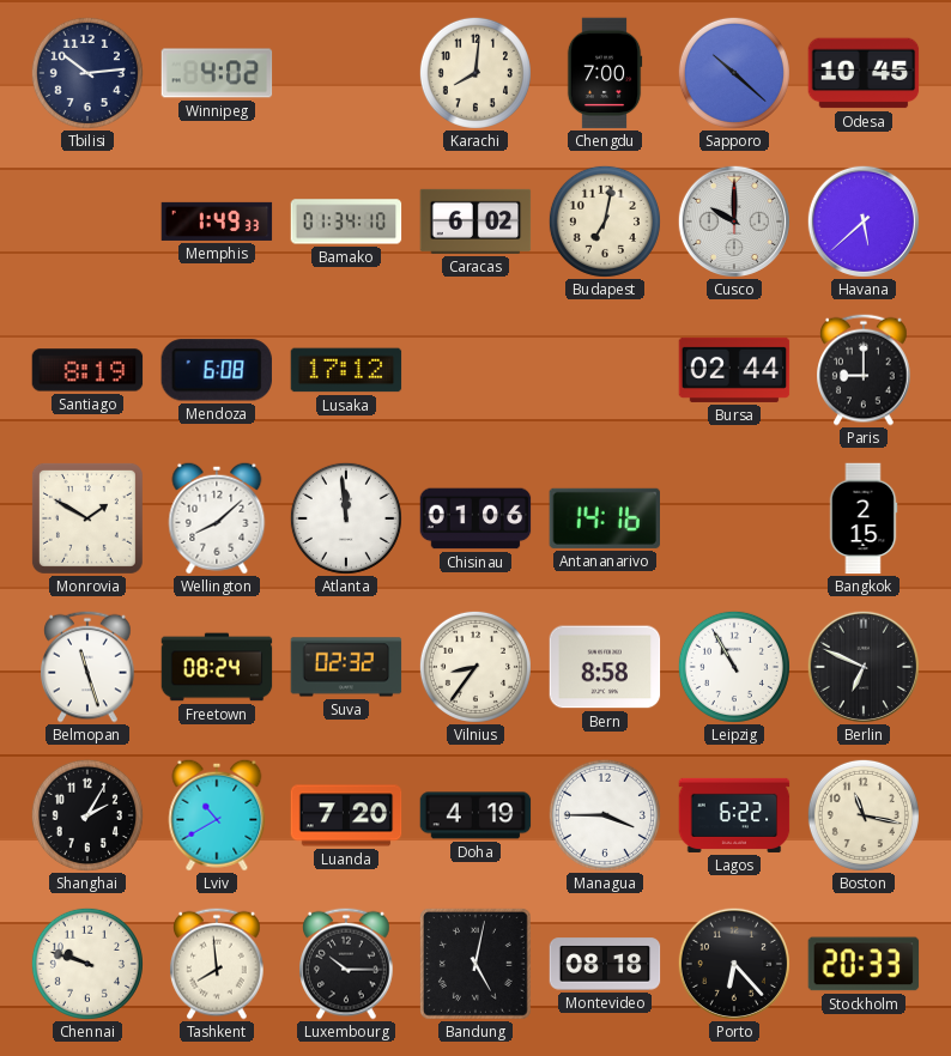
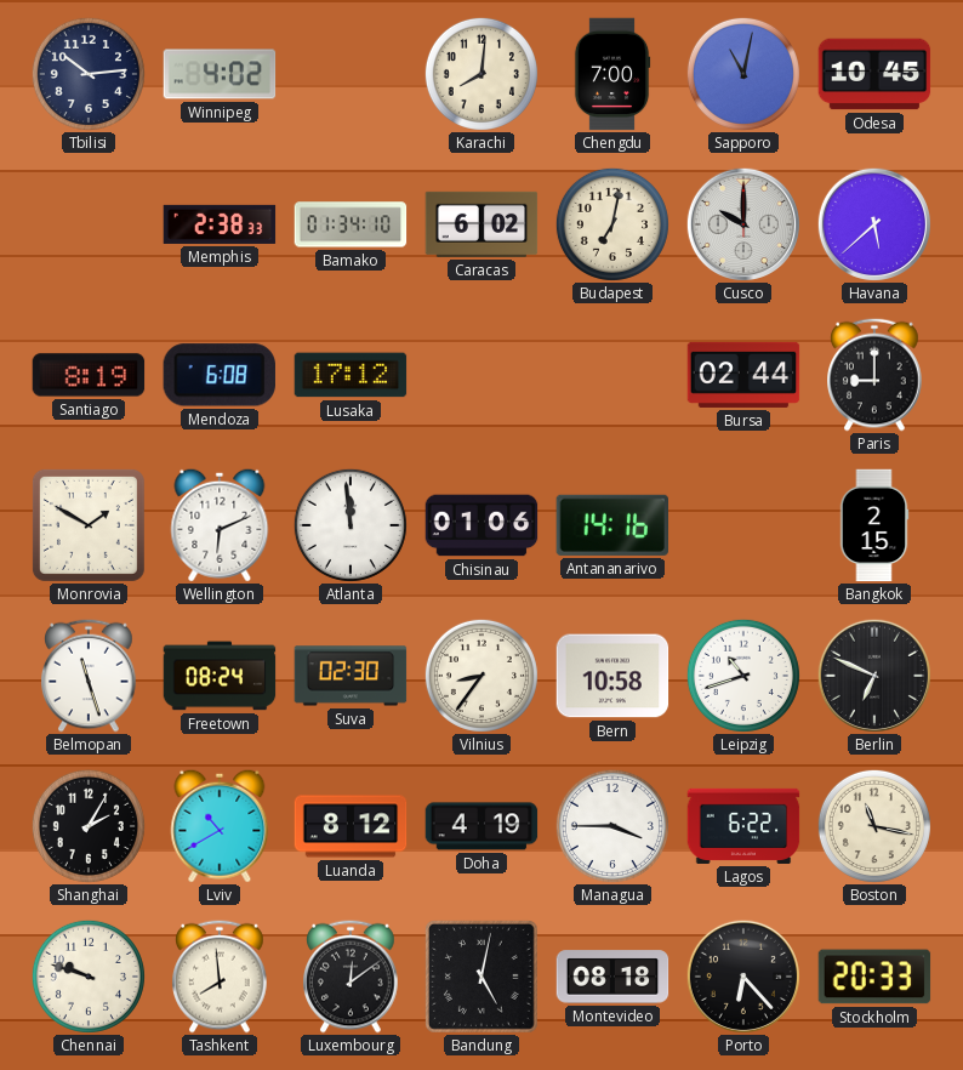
Sapporo: 10:22 -> 11:02 (743, 74)
Memphis: 1:49 -> 2:38 (220, 224)
Wellington: 8:08 -> 6:11 (220, 525)
Suva: 02:32 -> 02:30 (351, 676)
Bern: 8:58 -> 10:58 (612, 676)
Leipzig: 10:55 -> 10:42 (743, 676)
Luanda: 7:20 -> 8:12 (351, 826)
Luxembourg: 10:15 -> 12:09 (351, 977)
